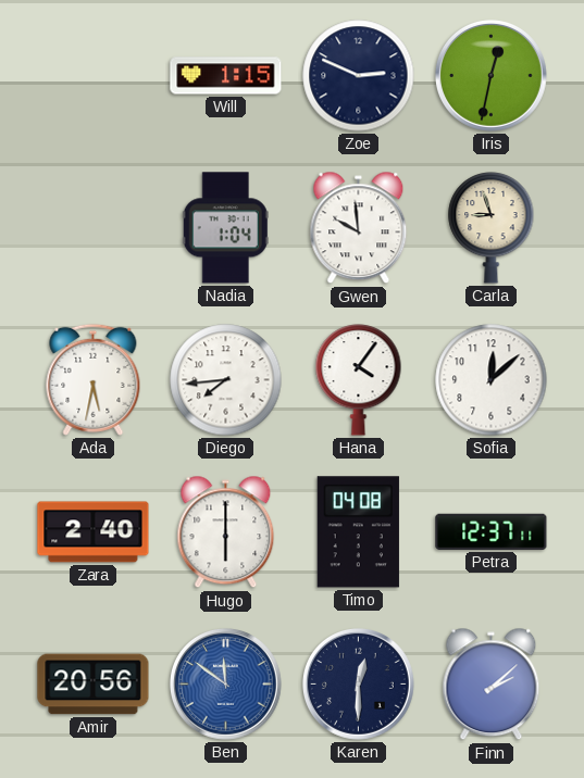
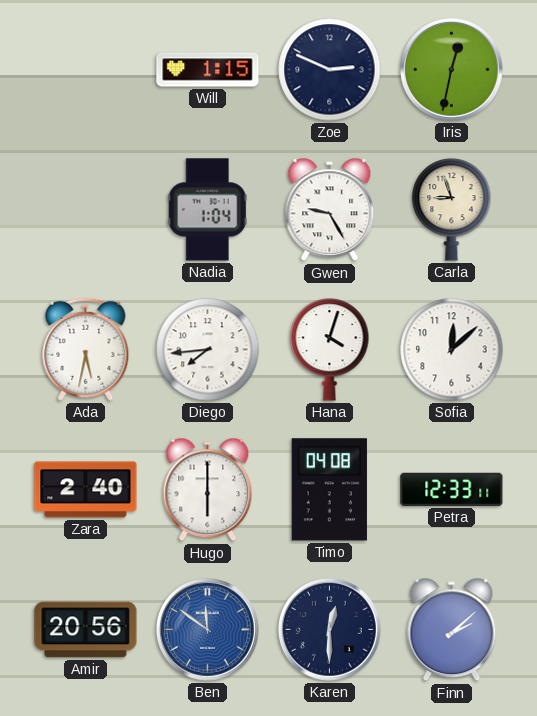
Gwen: 9:59 -> 9:25 (330, 210)
Hana: 4:06 -> 4:03 (330, 350)
Petra: 12:37 -> 12:33 (452, 489)
